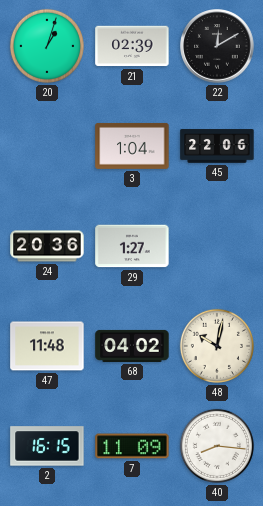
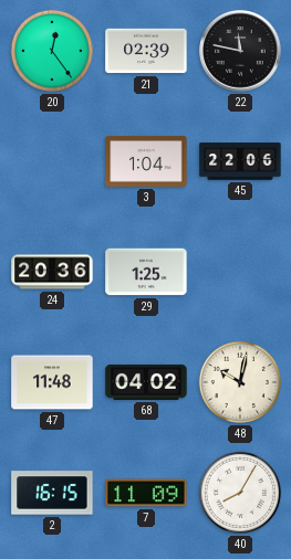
20: 1:03 -> 12:24 (52, 51)
22: 12:10 -> 11:47 (240, 51)
29: 1:27 -> 1:25 (146, 272)
40: 8:16 -> 8:05 (240, 493)
